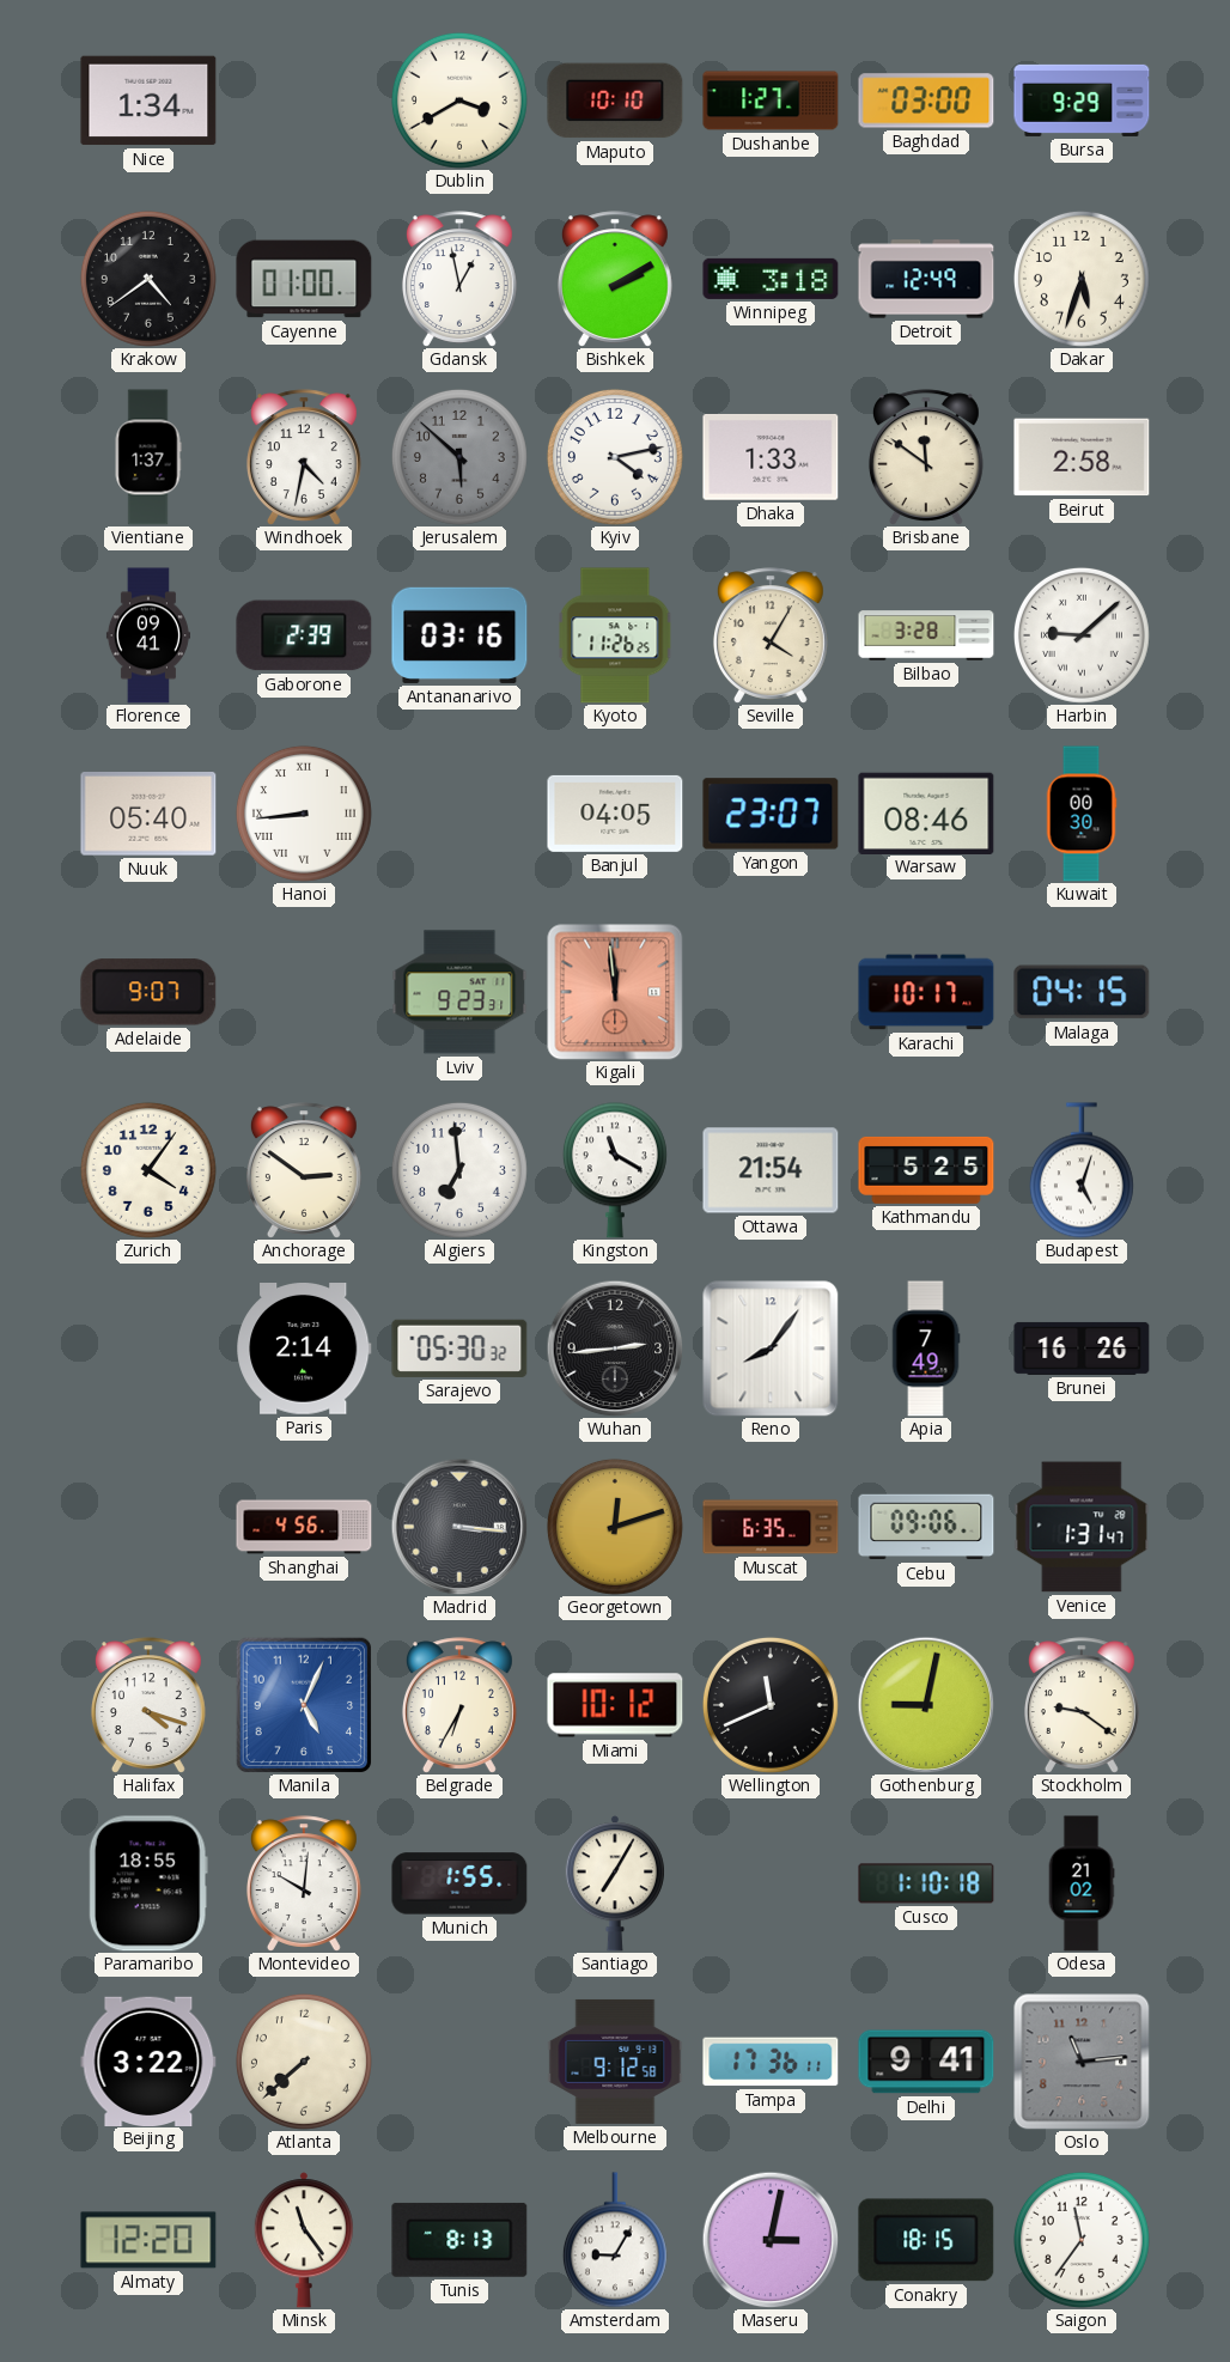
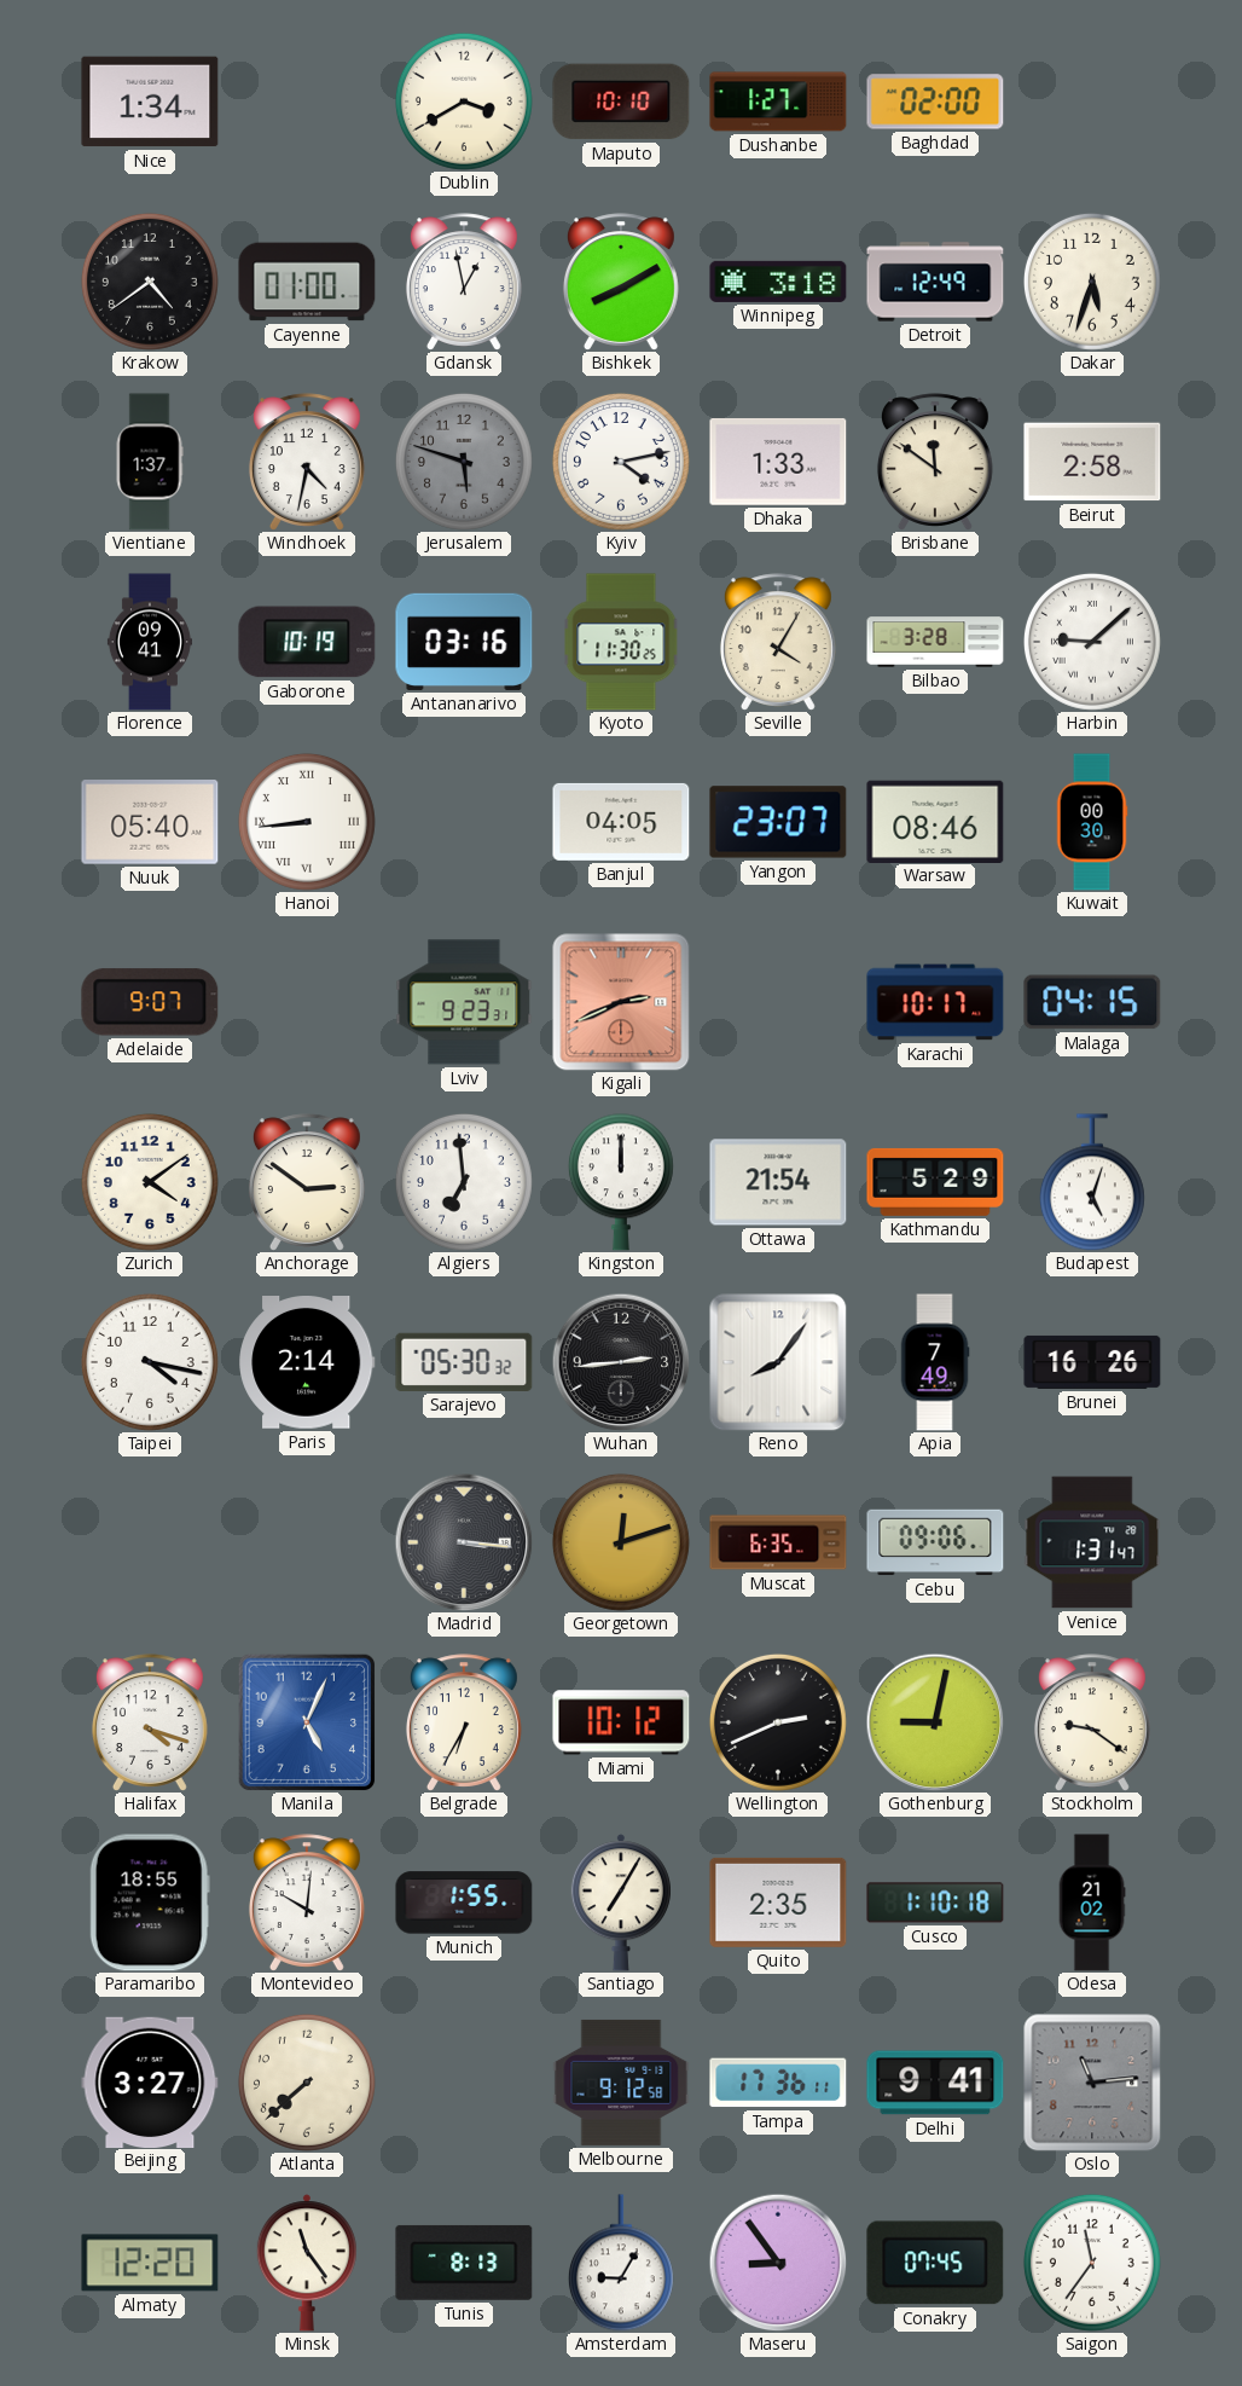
Baghdad: 03:00 -> 02:00 (935, 102)
Bursa: 9:29 -> none (1082, 101)
Bishkek: 2:10 -> 8:10 (621, 282)
Jerusalem: 5:52 -> 5:48 (464, 462)
Gaborone: 2:39 -> 10:19 (307, 642)
Kyoto: 11:26 -> 11:30 (621, 642)
Kigali: 11:59 -> 2:41 (621, 1002)
Zurich: 4:06 -> 4:09 (150, 1182)
Kingston: 11:20 -> 12:00 (621, 1182)
Kathmandu: 5:25 -> 5:29 (935, 1182)
Taipei: none -> 4:17 (150, 1362)
Shanghai: 4:56 -> none (304, 1527)
Wellington: 11:41 -> 2:41 (778, 1722)
Quito: none -> 2:35 (778, 1903)
Beijing: 3:22 -> 3:27 (150, 2081)
Maseru: 3:02 -> 8:54 (778, 2263)
Conakry: 18:15 -> 07:45 (935, 2263)
